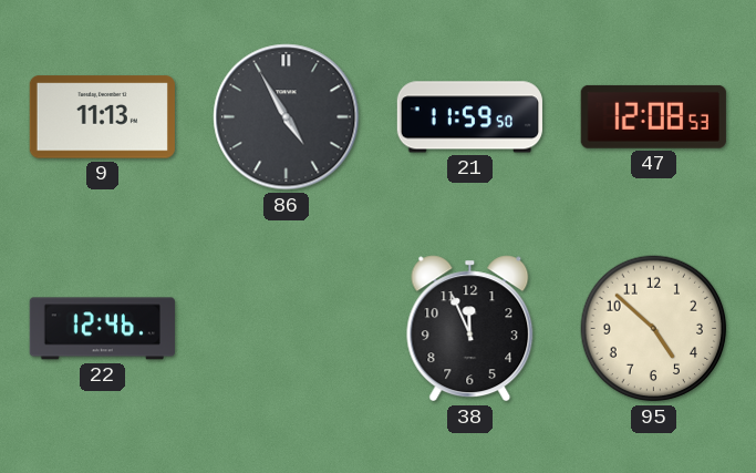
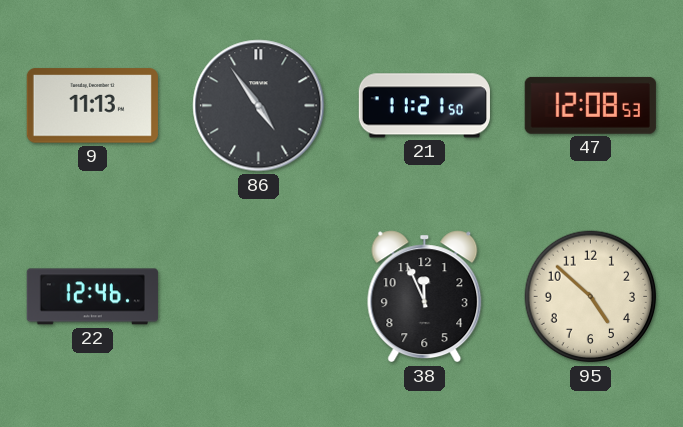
86: 4:55 -> 4:54 (259, 106)
21: 11:59 -> 11:21 (424, 106)
